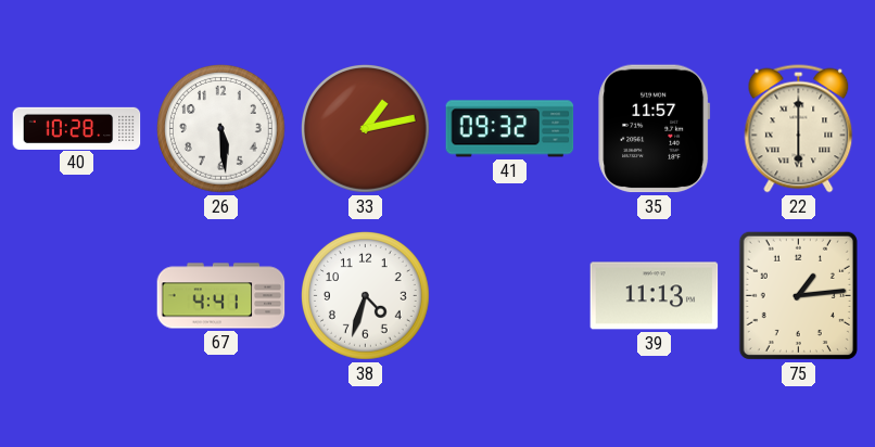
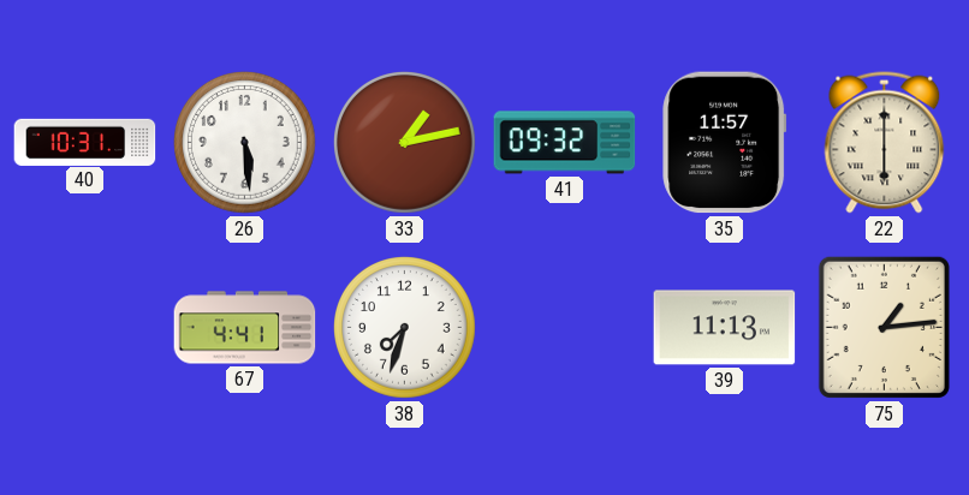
40: 10:28 -> 10:31 (85, 142)
38: 4:33 -> 7:33 (405, 328)
